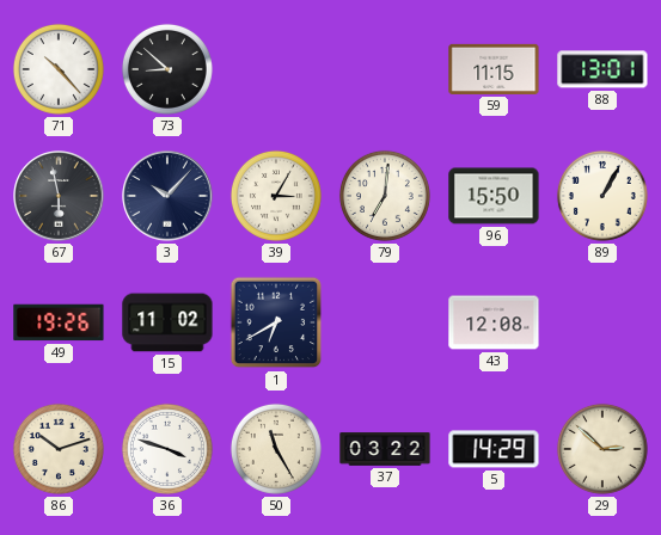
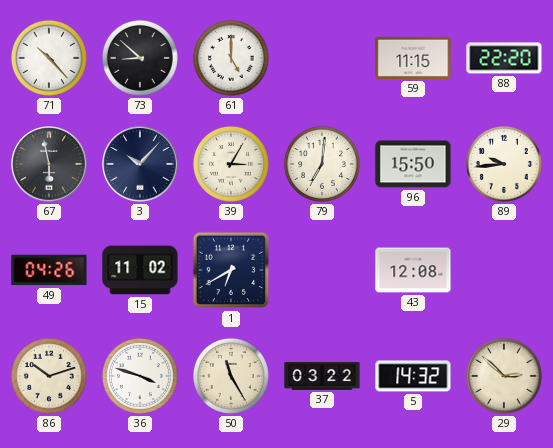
61: none -> 5:00 (231, 58)
88: 13:01 -> 22:20 (504, 58)
89: 1:05 -> 9:44 (504, 164)
49: 19:26 -> 04:26 (49, 270)
5: 14:29 -> 14:32 (413, 376)
